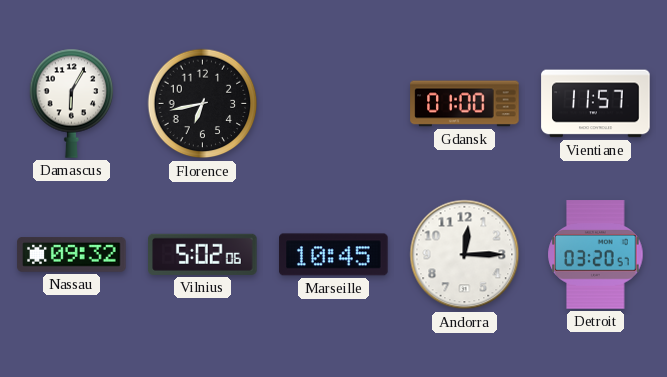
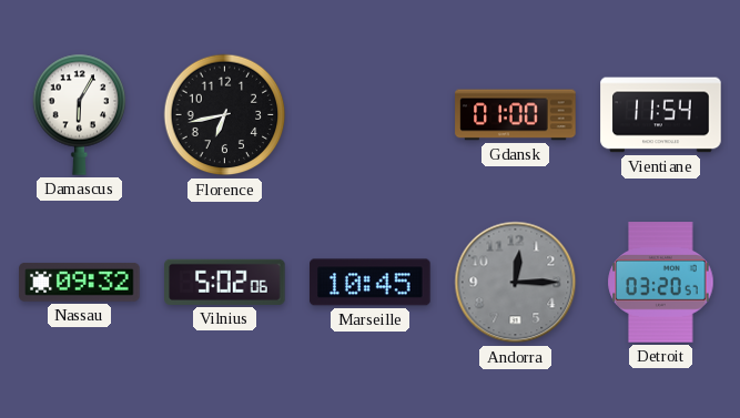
Vientiane: 11:57 -> 11:54 (661, 115)
Andorra dial: white -> grey (516, 283)
